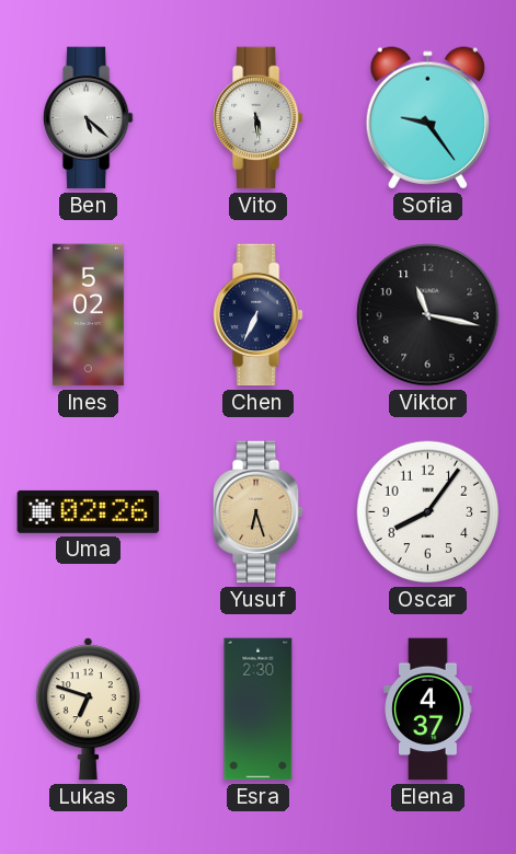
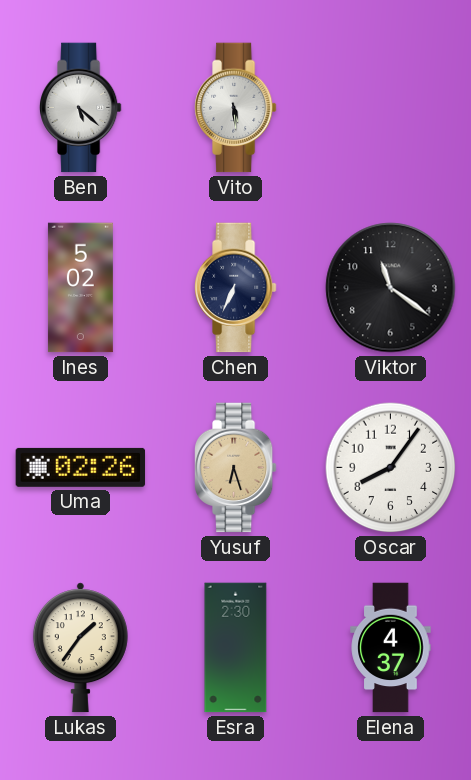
Sofia: 9:24 -> none (427, 118)
Viktor: 11:17 -> 11:21 (391, 288)
Lukas: 6:48 -> 1:36 (80, 648)
